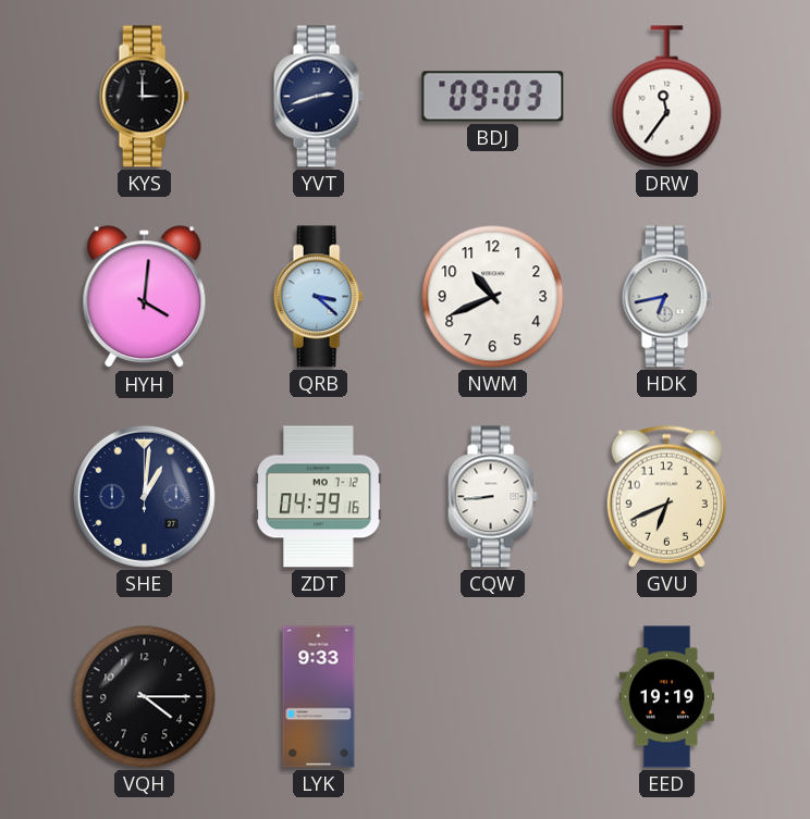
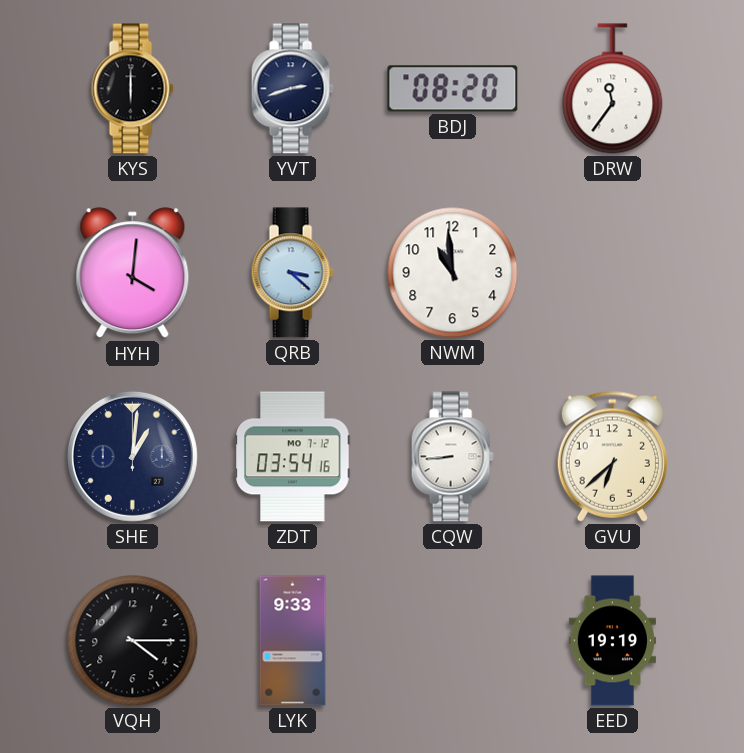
KYS: 3:00 -> 6:00 (132, 89)
BDJ: 09:03 -> 08:20 (453, 89)
NWM: 10:41 -> 10:59 (453, 273)
HDK: 6:43 -> none (666, 297)
ZDT: 04:39 -> 03:54 (293, 457)
GVU: 6:41 -> 6:38 (612, 456)
